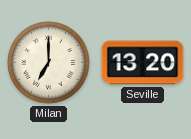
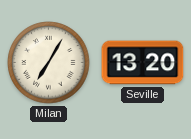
Milan: 7:00 -> 7:05 (49, 63)
